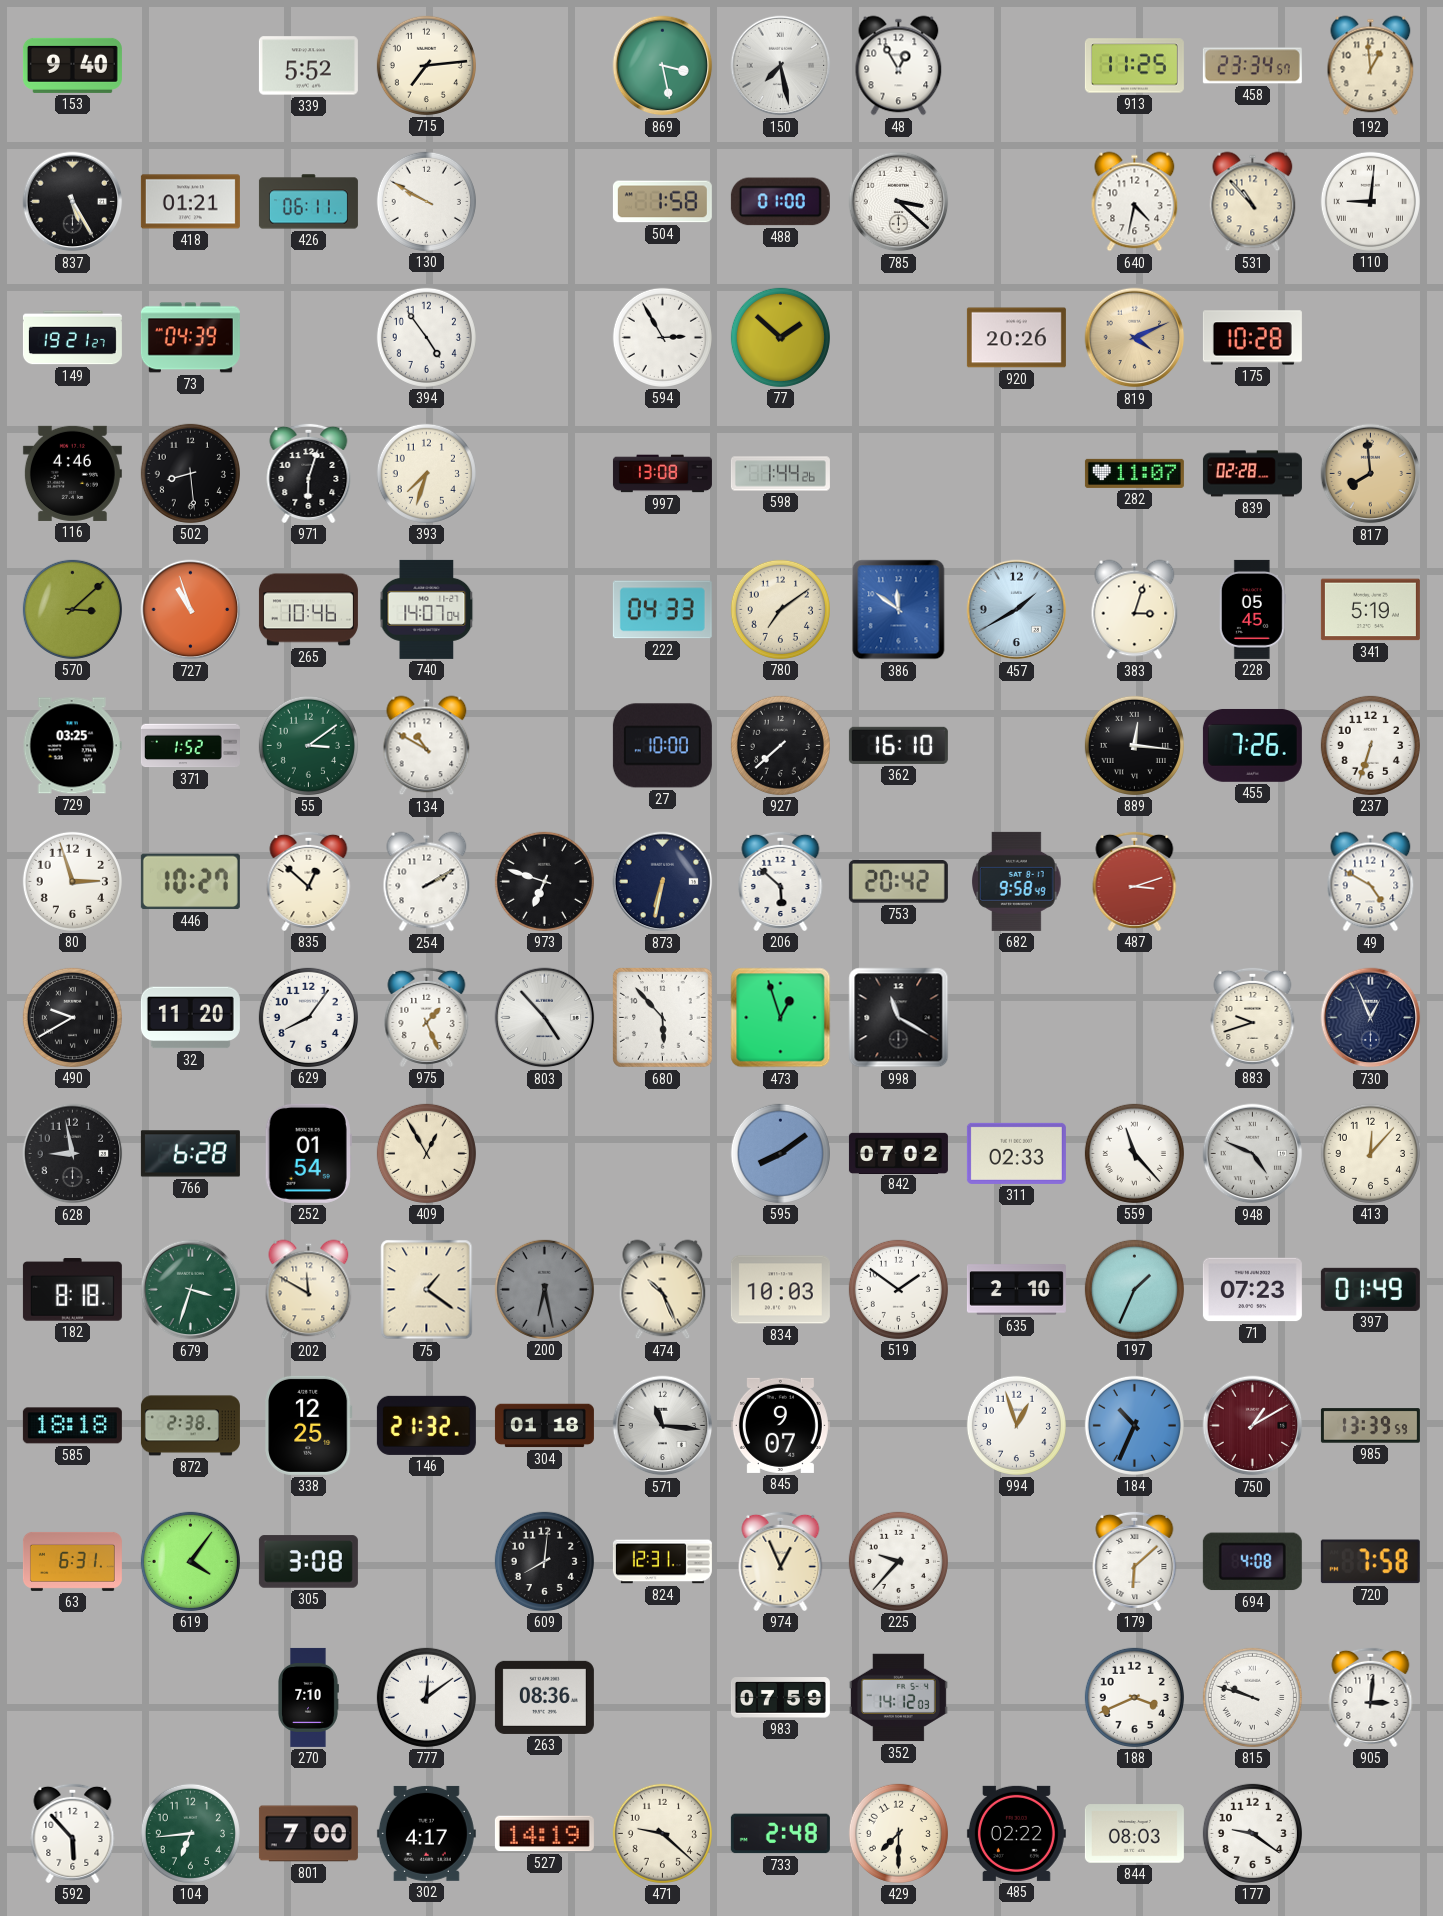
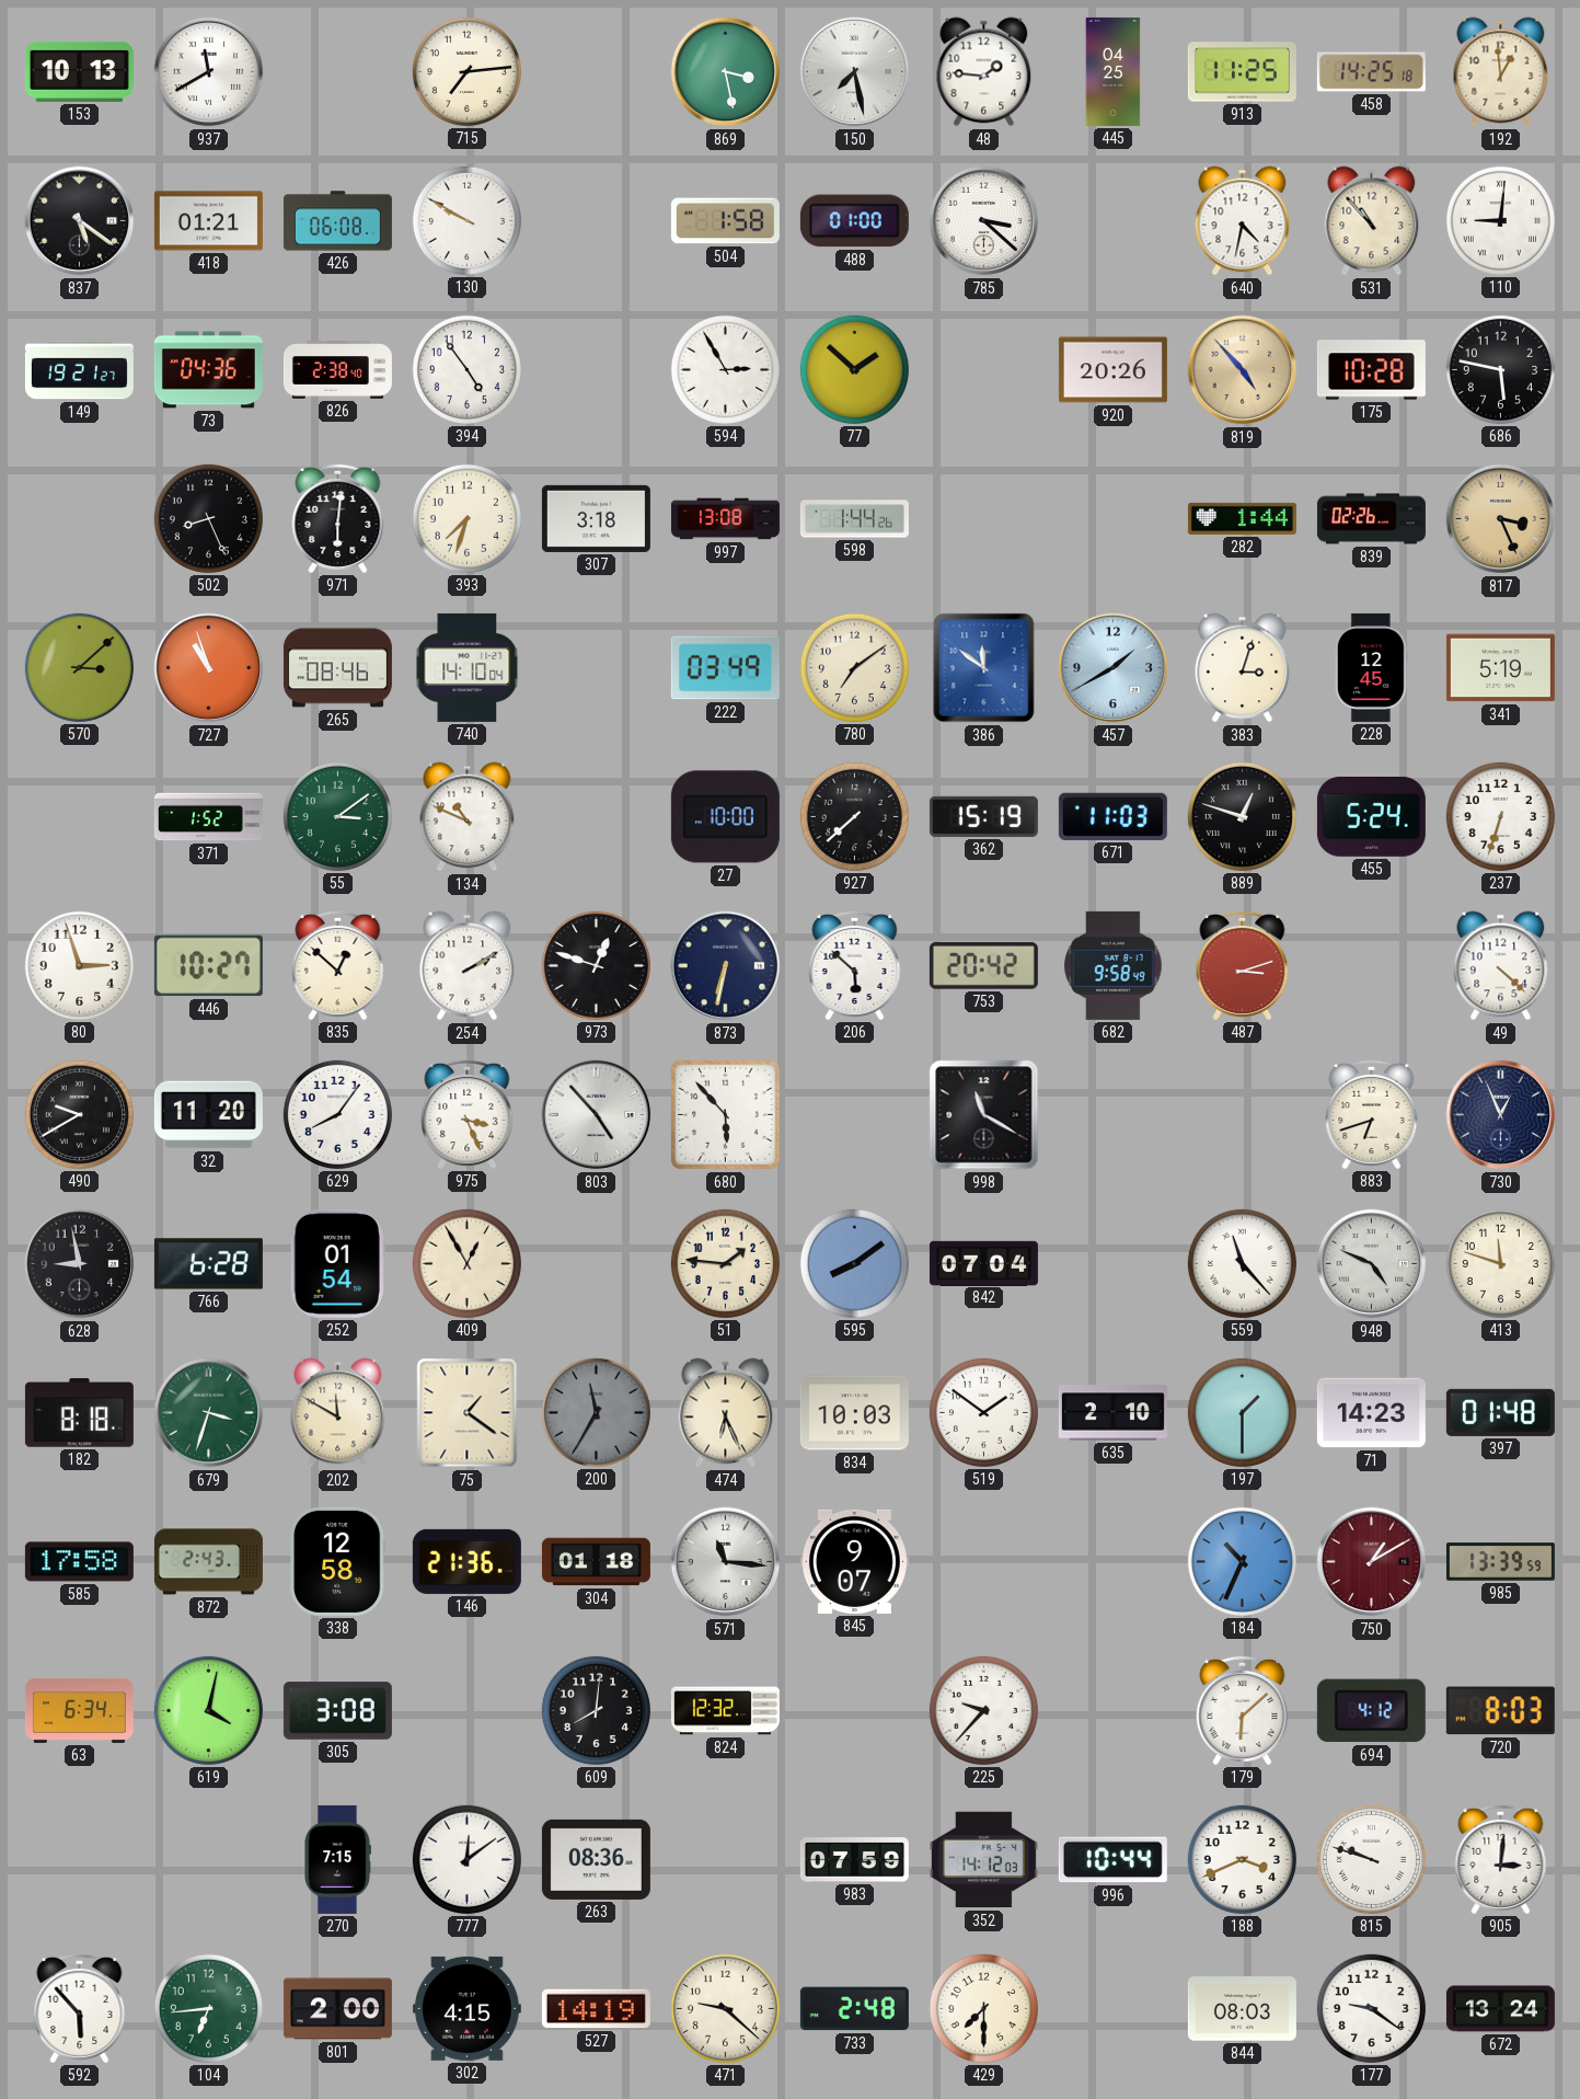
153: 9:40 -> 10:13 (79, 71)
937: none -> 11:40 (209, 72)
339: 5:52 -> none (308, 66)
48: 12:55 -> 1:46 (984, 72)
445: none -> 04:25 (1114, 71)
458: 23:34 -> 14:25 (1371, 72)
837: 5:25 -> 5:21 (80, 221)
426: 06:11 -> 06:08 (337, 221)
73: 04:39 -> 04:36 (208, 370)
826: none -> 2:38 (337, 370)
819: 4:11 -> 4:53 (1243, 370)
686: none -> 5:47 (1500, 369)
116: 4:46 -> none (72, 473)
502: 8:29 -> 8:26 (208, 518)
971: 6:03 -> 6:01 (338, 518)
307: none -> 3:18 (596, 518)
282: 11:07 -> 1:44 (1242, 518)
839: 02:28 -> 02:26 (1371, 519)
817: 7:59 -> 3:26 (1501, 519)
265: 10:46 -> 08:46 (337, 668)
740: 14:07 -> 14:10 (468, 667)
222: 04:33 -> 03:49 (725, 668)
228: 05:45 -> 12:45 (1371, 667)
729: 03:25 -> none (72, 746)
134: 10:50 -> 10:49 (468, 817)
362: 16:10 -> 15:19 (983, 816)
671: none -> 11:03 (1112, 816)
889: 12:16 -> 12:48 (1242, 816)
455: 7:26 -> 5:24 (1371, 816)
973: 6:48 -> 12:48 (596, 965)
49: 4:50 -> 4:22 (1501, 966)
975: 1:26 -> 3:26 (468, 1114)
473: 12:57 -> none (781, 1018)
883: 9:42 -> 6:42 (1372, 1114)
51: none -> 1:46 (725, 1263)
842: 07:02 -> 07:04 (983, 1263)
311: 02:33 -> none (1016, 1153)
413: 12:07 -> 11:48 (1500, 1263)
200: 6:28 -> 11:35 (596, 1412)
474: 10:26 -> 6:26 (726, 1413)
197: 1:34 -> 1:30 (1242, 1412)
71: 07:23 -> 14:23 (1371, 1413)
397: 01:49 -> 01:48 (1500, 1412)
585: 18:18 -> 17:58 (79, 1562)
872: 2:38 -> 2:43 (208, 1562)
338: 12:25 -> 12:58 (338, 1561)
146: 21:32 -> 21:36 (466, 1561)
994: 12:57 -> none (1016, 1425)
63: 6:31 -> 6:34 (79, 1710)
619: 4:06 -> 4:02 (208, 1710)
824: 12:31 -> 12:32 (725, 1711)
974: 12:56 -> none (781, 1561)
694: 4:08 -> 4:12 (1371, 1711)
720: 7:58 -> 8:03 (1500, 1711)
270: 7:10 -> 7:15 (337, 1859)
996: none -> 10:44 (1112, 1860)
801: 7:00 -> 2:00 (337, 2009)
302: 4:17 -> 4:15 (466, 2008)
485: 02:22 -> none (1016, 1833)
672: none -> 13:24 (1500, 2009)
